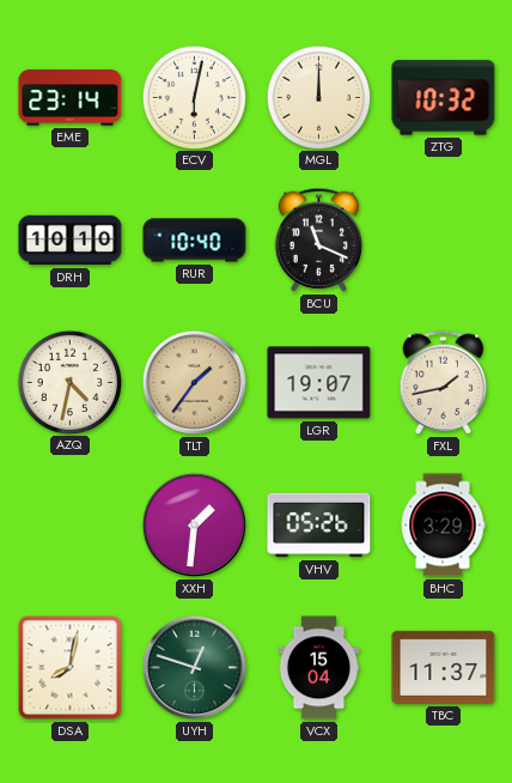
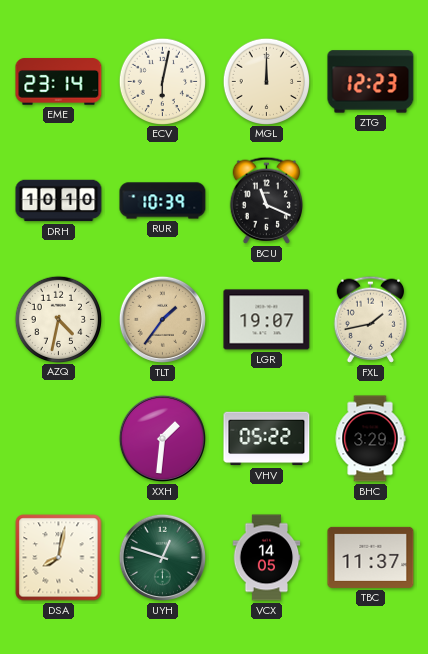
ZTG: 10:32 -> 12:23 (371, 82)
RUR: 10:40 -> 10:39 (163, 201)
VHV: 05:26 -> 05:22 (267, 439)
VCX: 15:04 -> 14:05 (267, 558)
